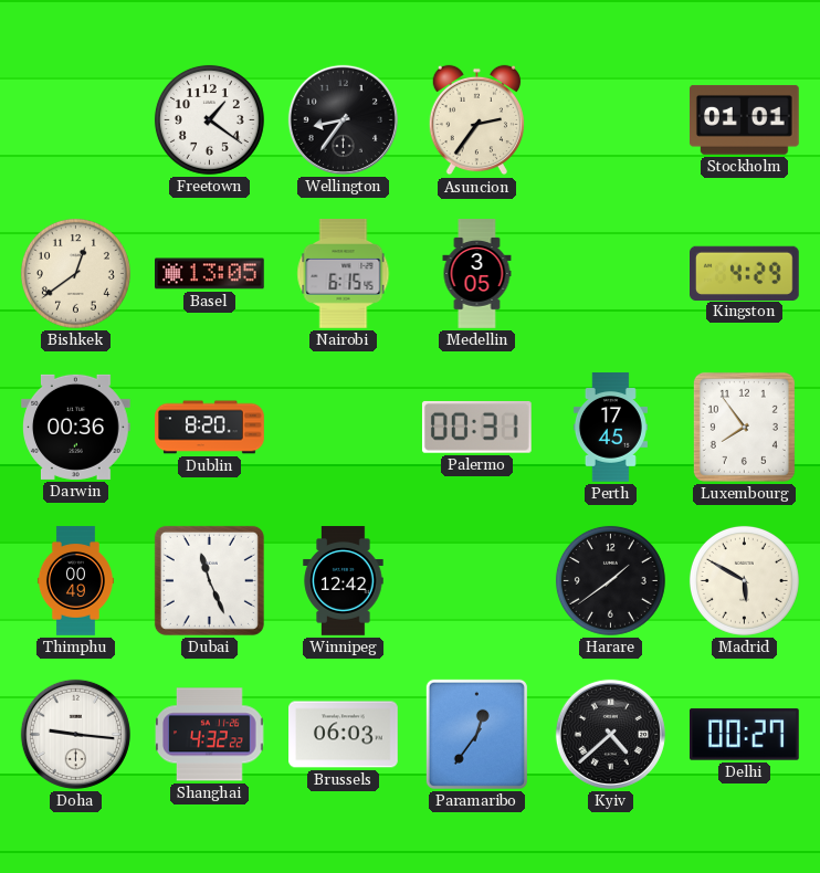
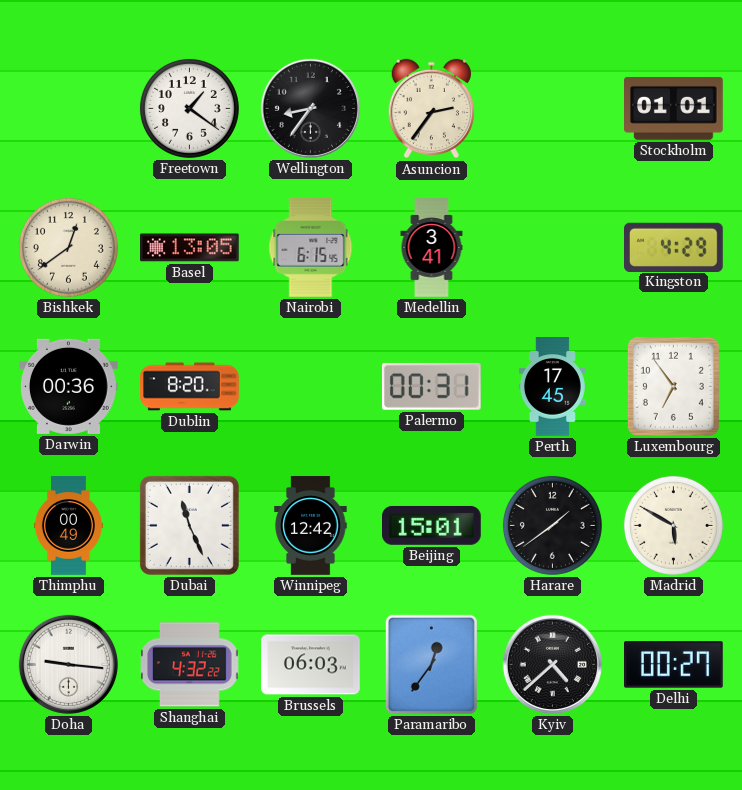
Medellin: 3:05 -> 3:41 (432, 248)
Luxembourg: 7:54 -> 6:54 (673, 386)
Beijing: none -> 15:01 (432, 525)
